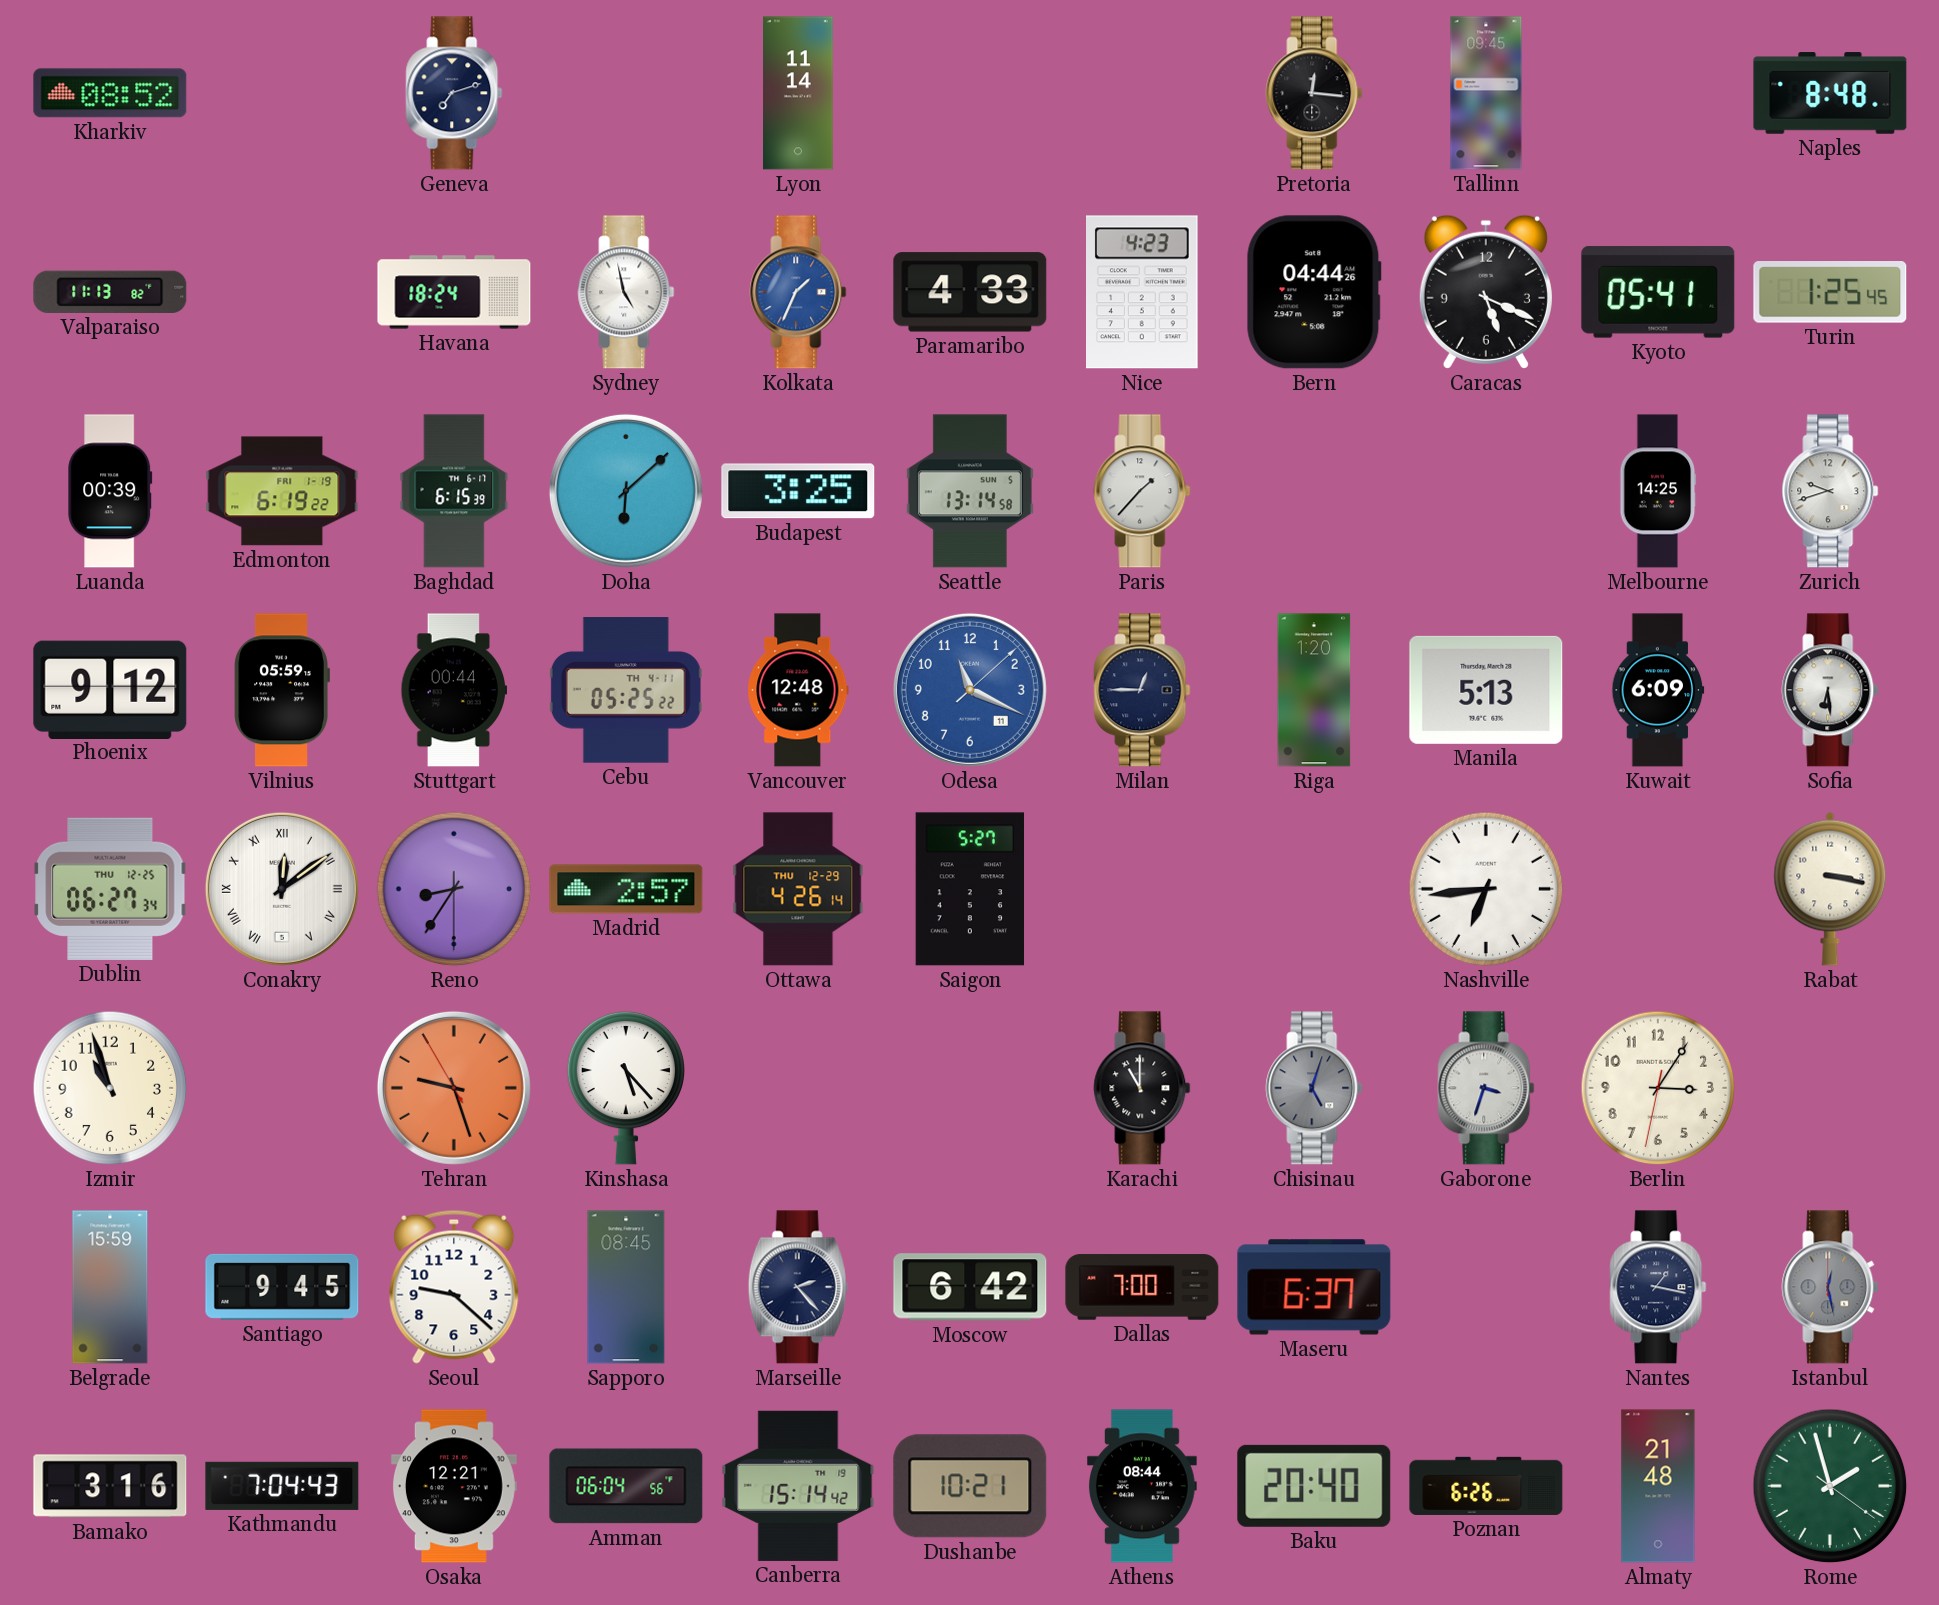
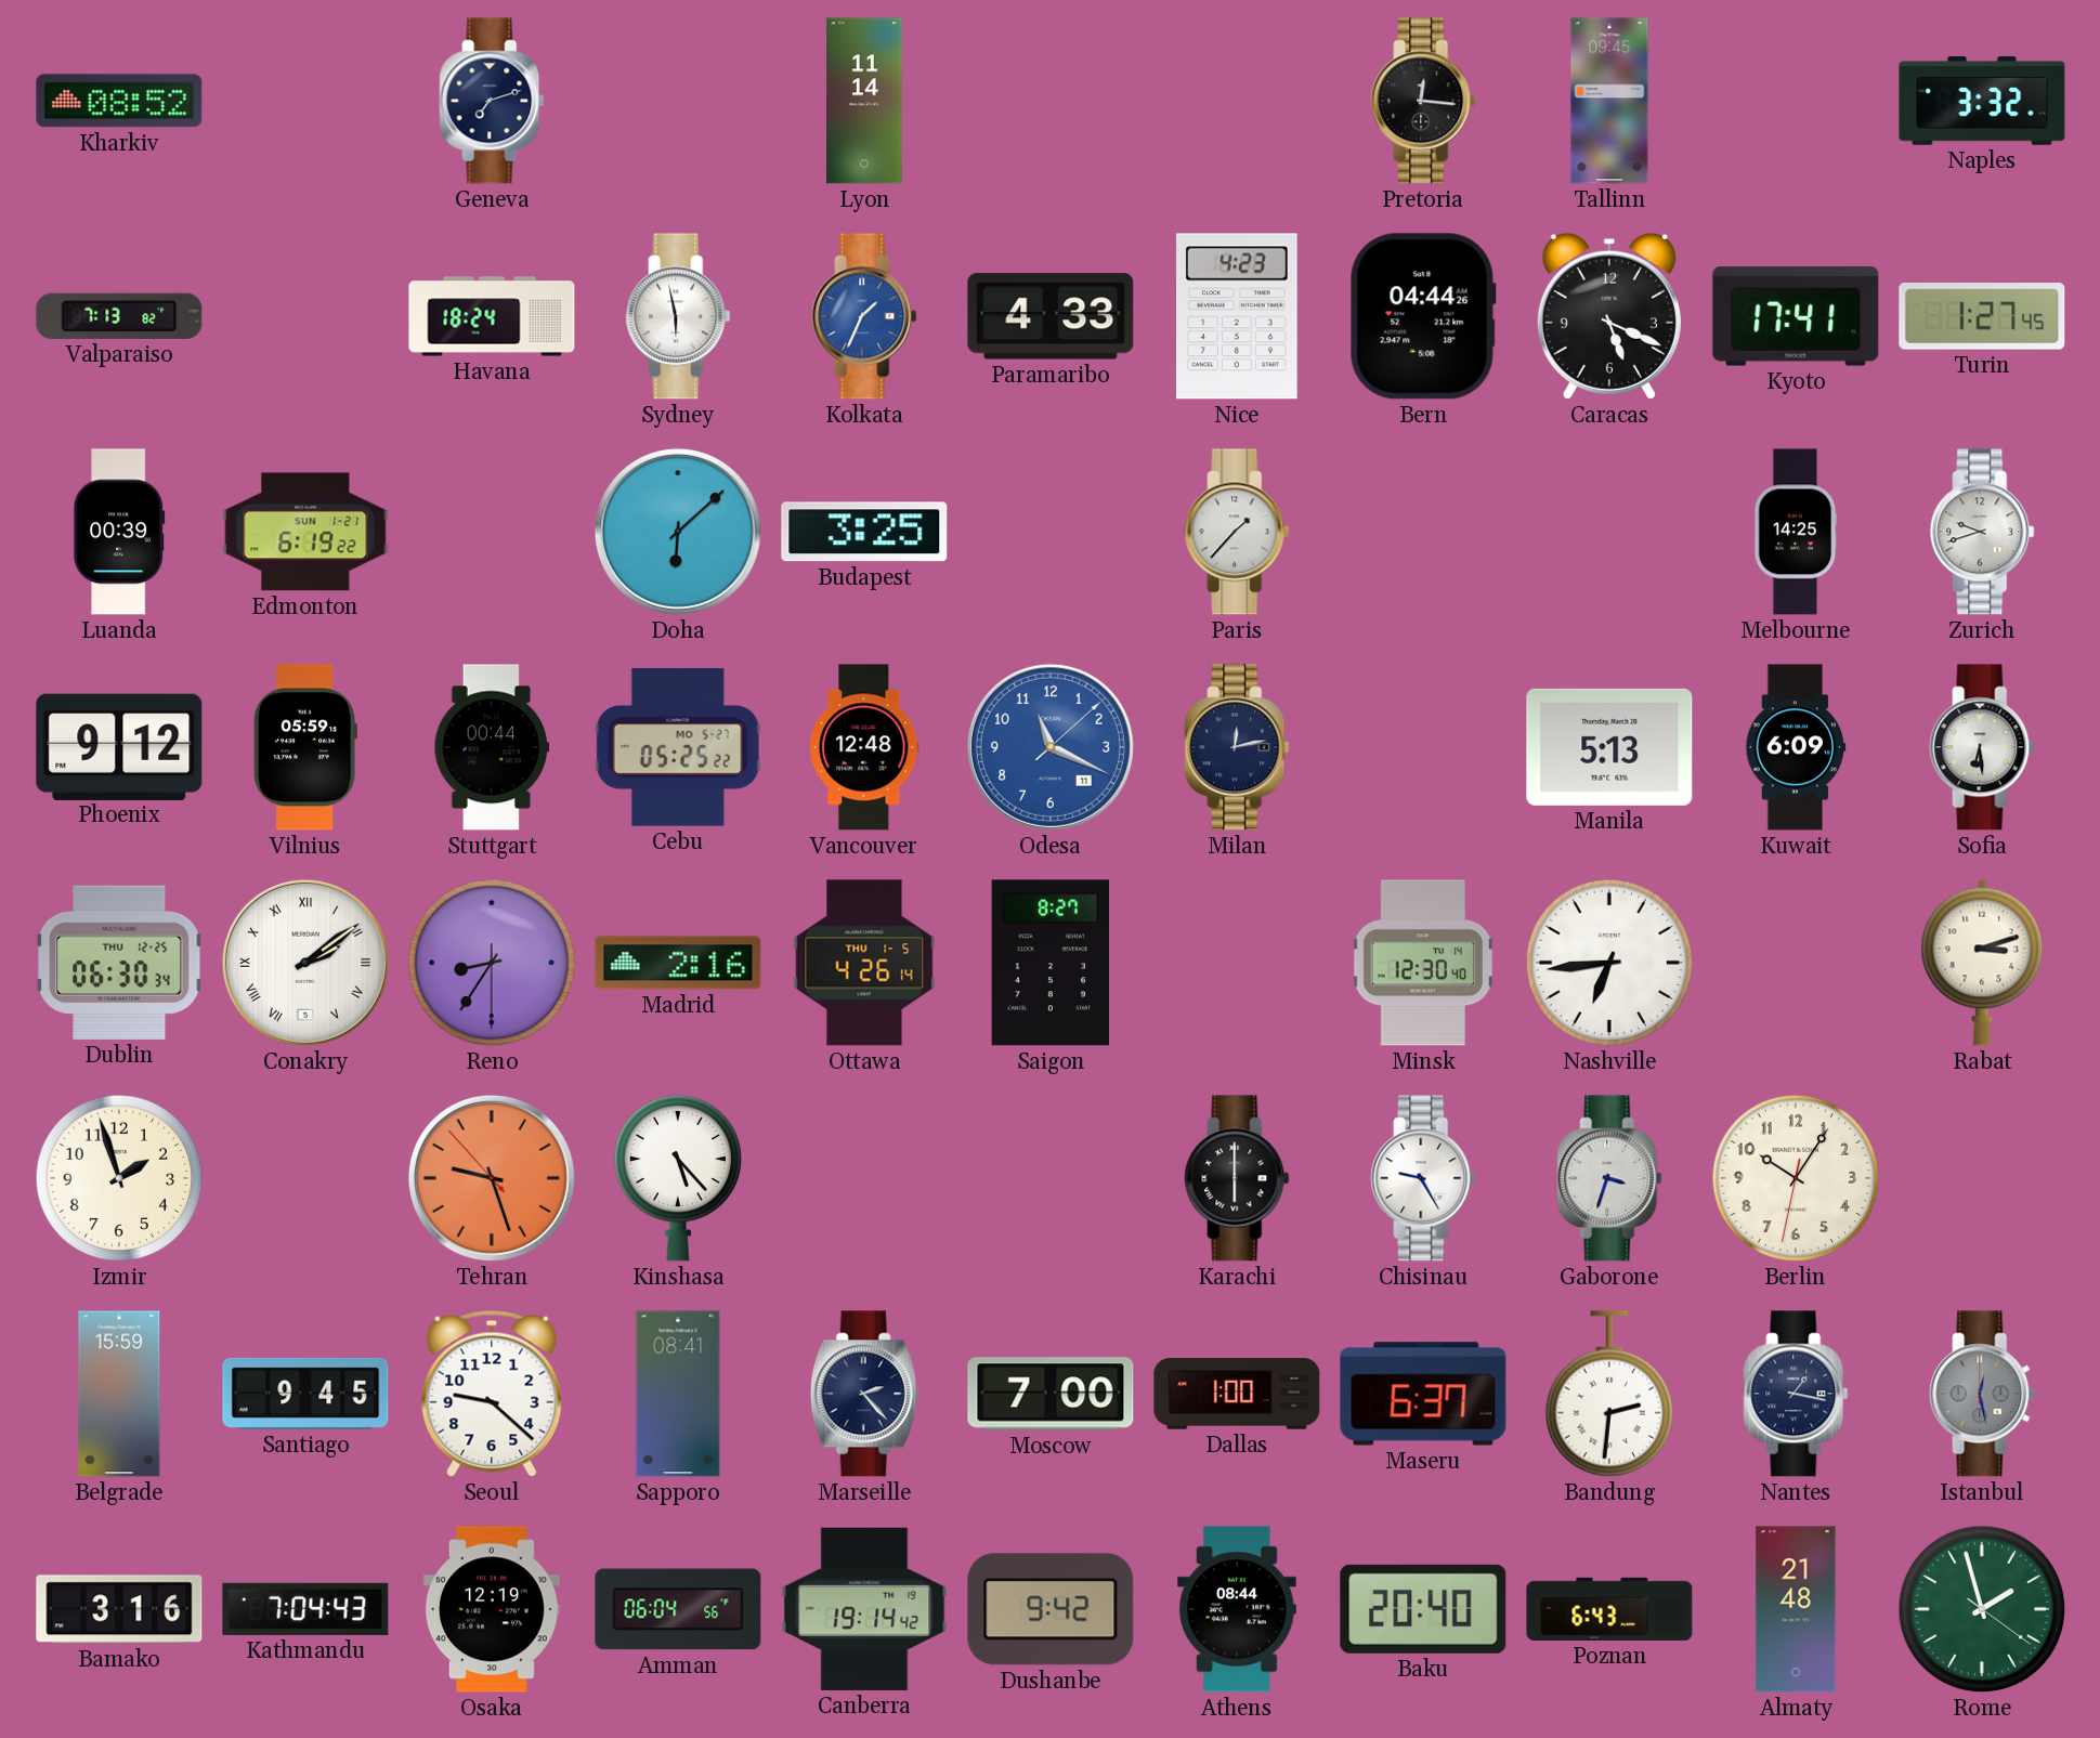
Naples: 8:48 -> 3:32 (1982, 101)
Valparaiso: 11:13 -> 7:13 (119, 316)
Sydney: 4:58 -> 5:58 (678, 316)
Kyoto: 05:41 -> 17:41 (1796, 316)
Turin: 1:25 -> 1:27 (1982, 317)
Edmonton date: FRI 1-19 -> SUN 1-21 (305, 532)
Baghdad: 6:15 -> none (454, 491)
Seattle: 13:14 -> none (970, 491)
Cebu date: TH 4-11 -> MO 5-27 (678, 747)
Milan: 12:45 -> 12:13 (1237, 747)
Riga: 1:20 -> none (1314, 690)
Dublin: 06:27 -> 06:30 (119, 963)
Conakry: 12:09 -> 2:09 (305, 963)
Madrid: 2:57 -> 2:16 (678, 963)
Ottawa date: THU 12-29 -> THU 1-5 (864, 963)
Saigon: 5:27 -> 8:27 (1051, 963)
Minsk: none -> 12:30 (1423, 963)
Rabat: 3:17 -> 3:12 (1982, 963)
Izmir: 10:57 -> 1:57 (119, 1178)
Tehran: 9:26:55 -> 9:26:53 (492, 1178)
Karachi: 11:00 -> 6:00 (1237, 1178)
Chisinau: 5:03 -> 9:25 (1423, 1178)
Chisinau dial: grey -> white (1423, 1178)
Berlin: 3:05 -> 10:05 (1796, 1178)
Sapporo: 08:45 -> 08:41 (678, 1394)
Moscow: 6:42 -> 7:00 (1051, 1394)
Dallas: 7:00 -> 1:00 (1237, 1394)
Bandung: none -> 2:31 (1608, 1394)
Osaka: 12:21 -> 12:19 (492, 1609)
Canberra: 15:14 -> 19:14 (864, 1609)
Dushanbe: 10:21 -> 9:42 (1051, 1609)
Poznan: 6:26 -> 6:43 (1609, 1609)
